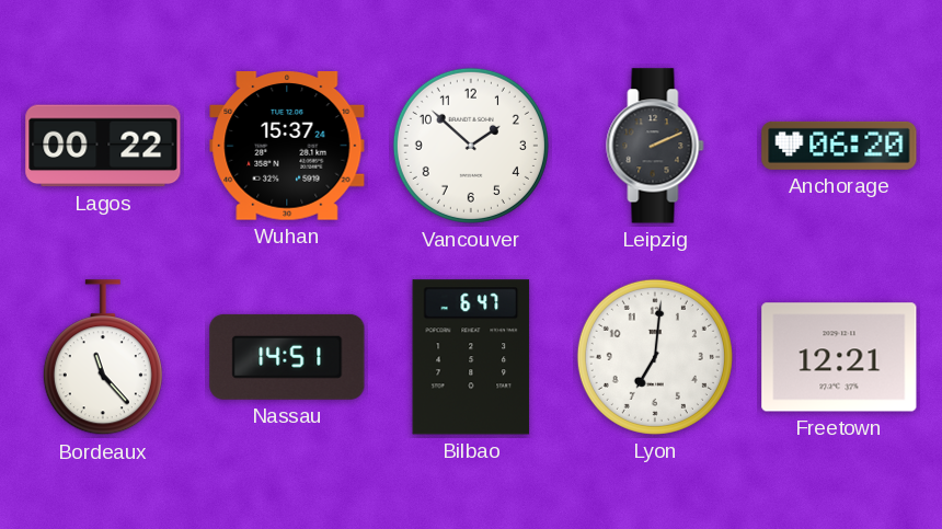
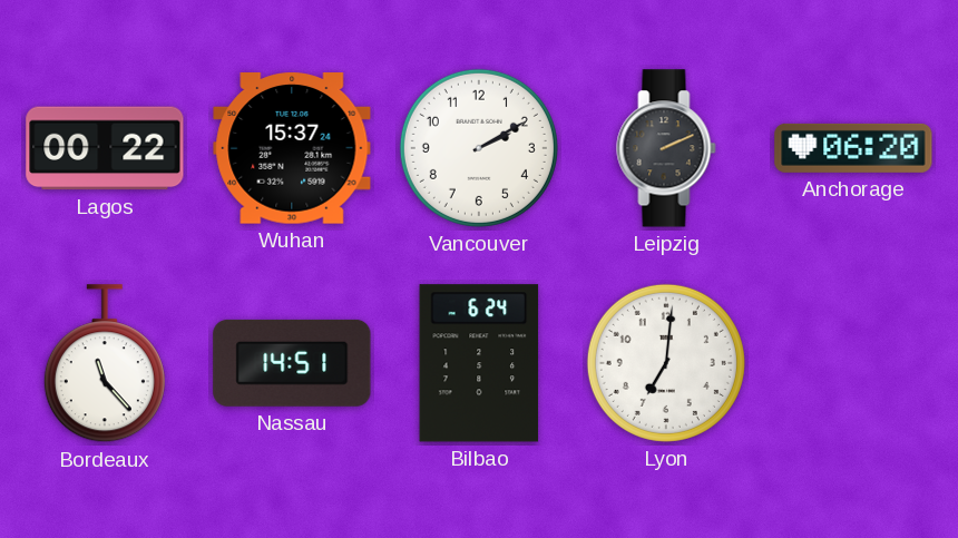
Vancouver: 1:52 -> 2:10 (479, 148)
Bilbao: 6:47 -> 6:24 (479, 363)
Freetown: 12:21 -> none (839, 357)
